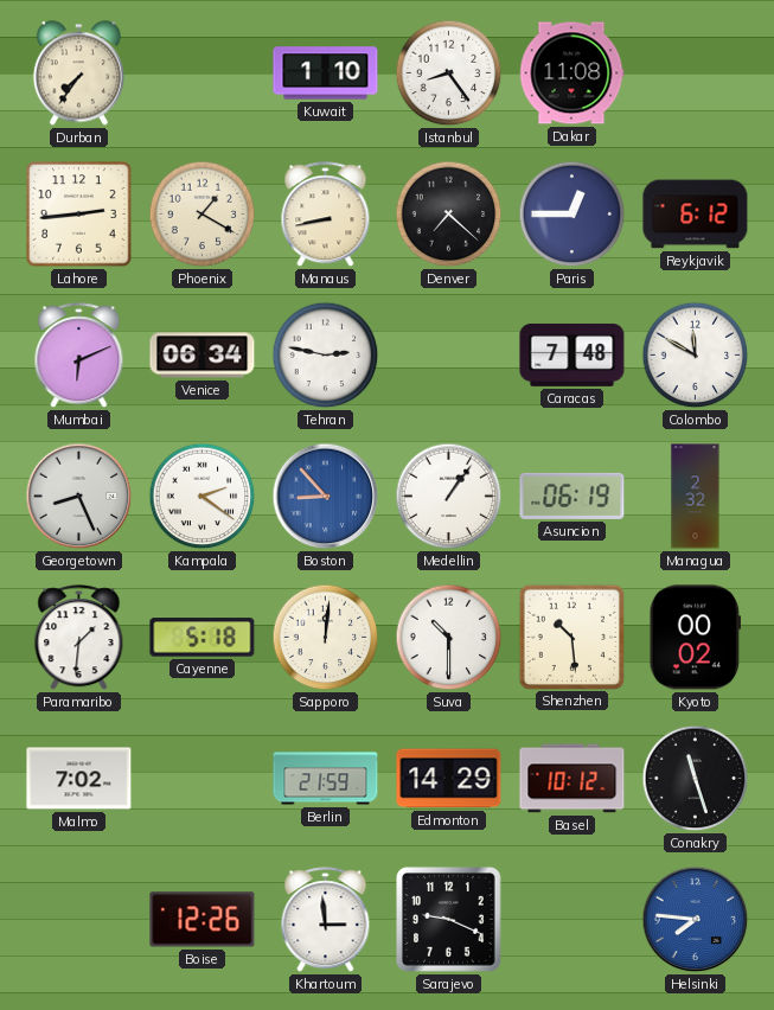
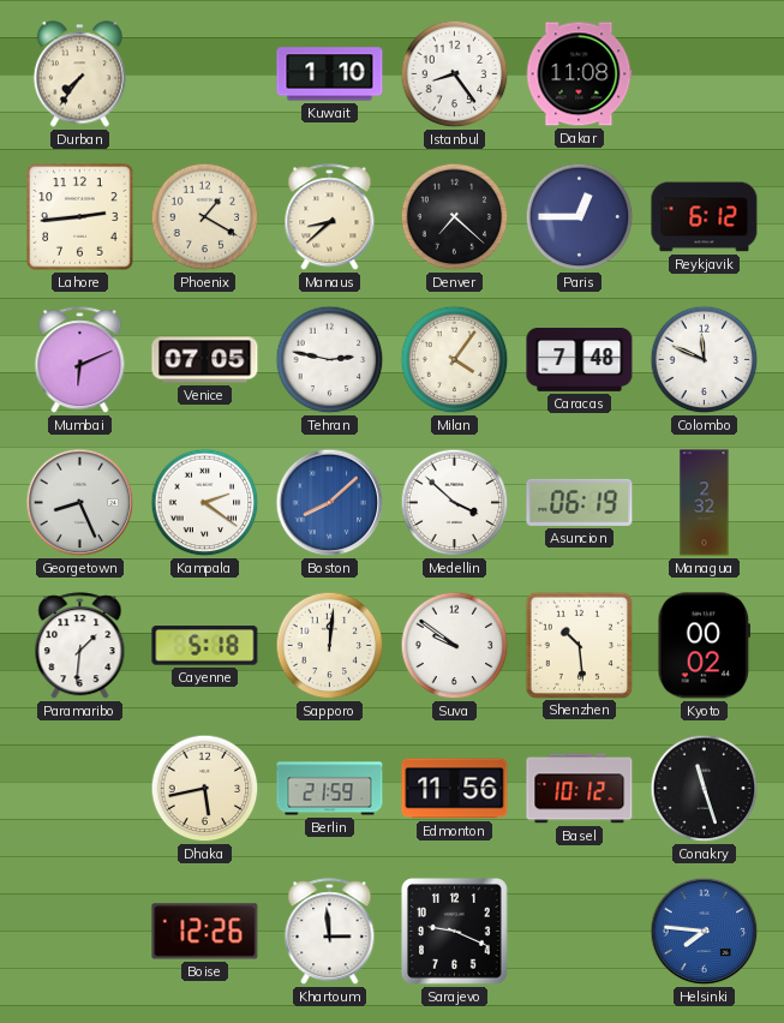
Manaus: 8:43 -> 8:38 (330, 217)
Venice: 06:34 -> 07:05 (205, 360)
Milan: none -> 4:06 (455, 360)
Colombo: 11:50 -> 11:49 (705, 360)
Boston: 8:53 -> 8:08 (330, 503)
Medellin: 1:06 -> 3:52 (455, 503)
Suva: 10:30 -> 9:51 (455, 646)
Malmo: 7:02 -> none (79, 779)
Dhaka: none -> 5:43 (205, 789)
Edmonton: 14:29 -> 11:56 (455, 789)
